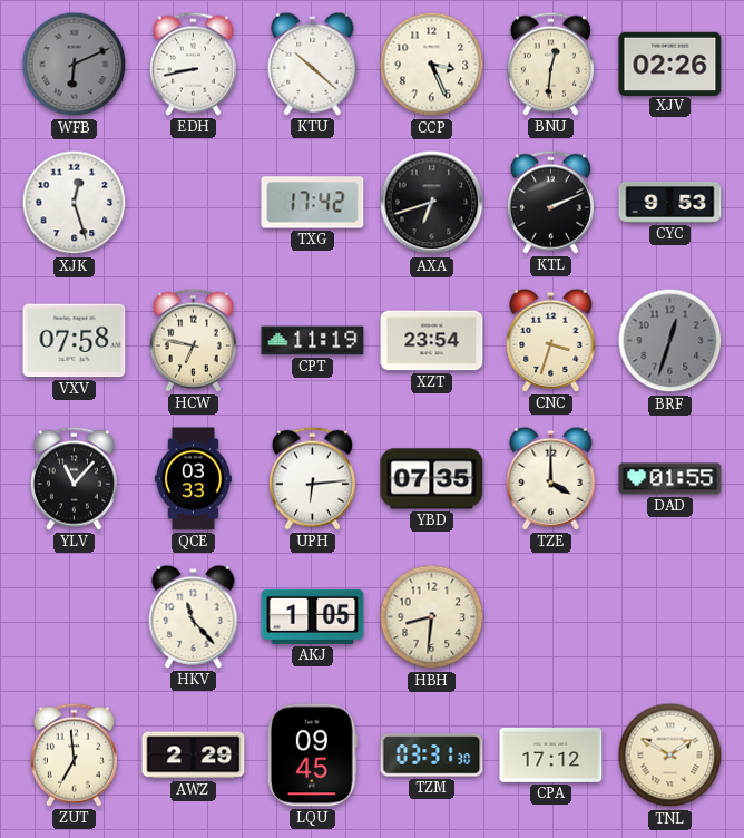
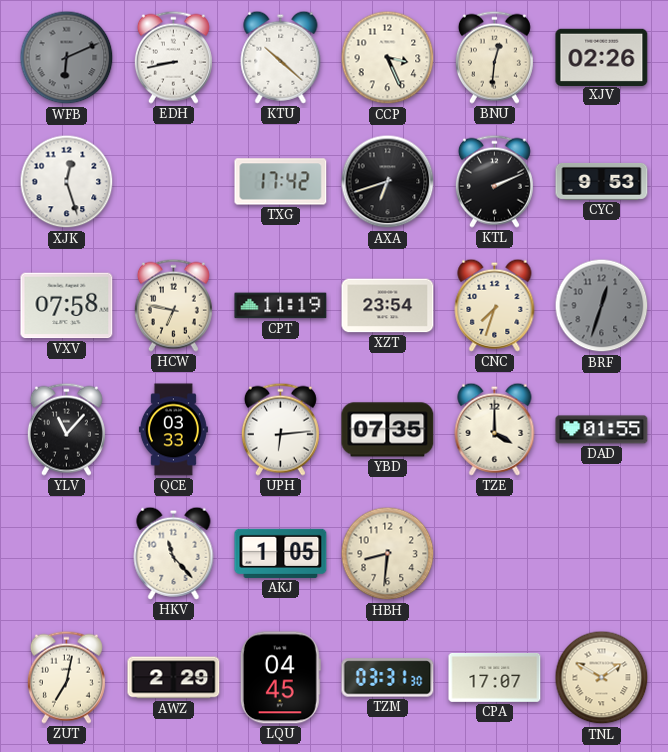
CNC: 3:33 -> 7:33 (495, 305)
ZUT: 6:59 -> 7:02 (66, 677)
LQU: 09:45 -> 04:45 (280, 678)
CPA: 17:12 -> 17:07 (495, 677)
